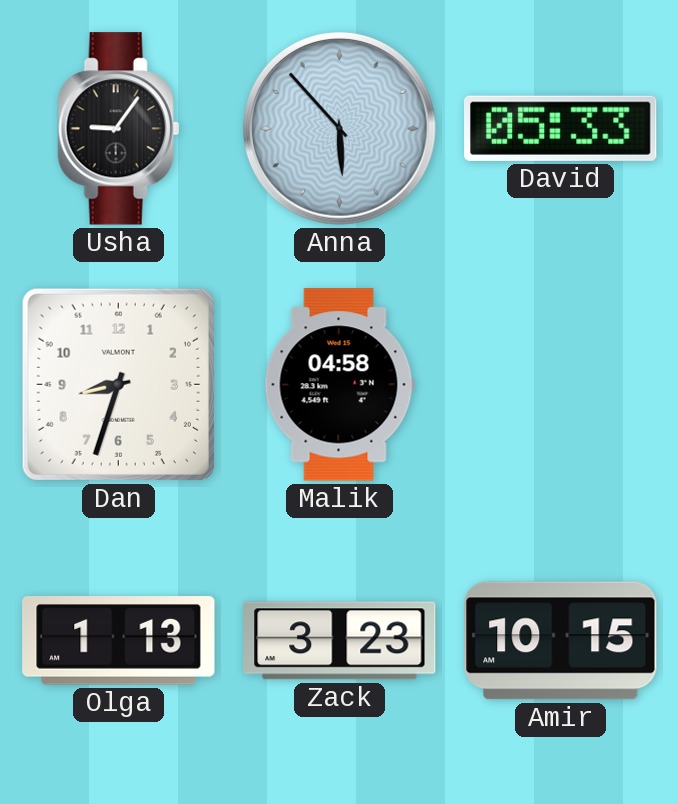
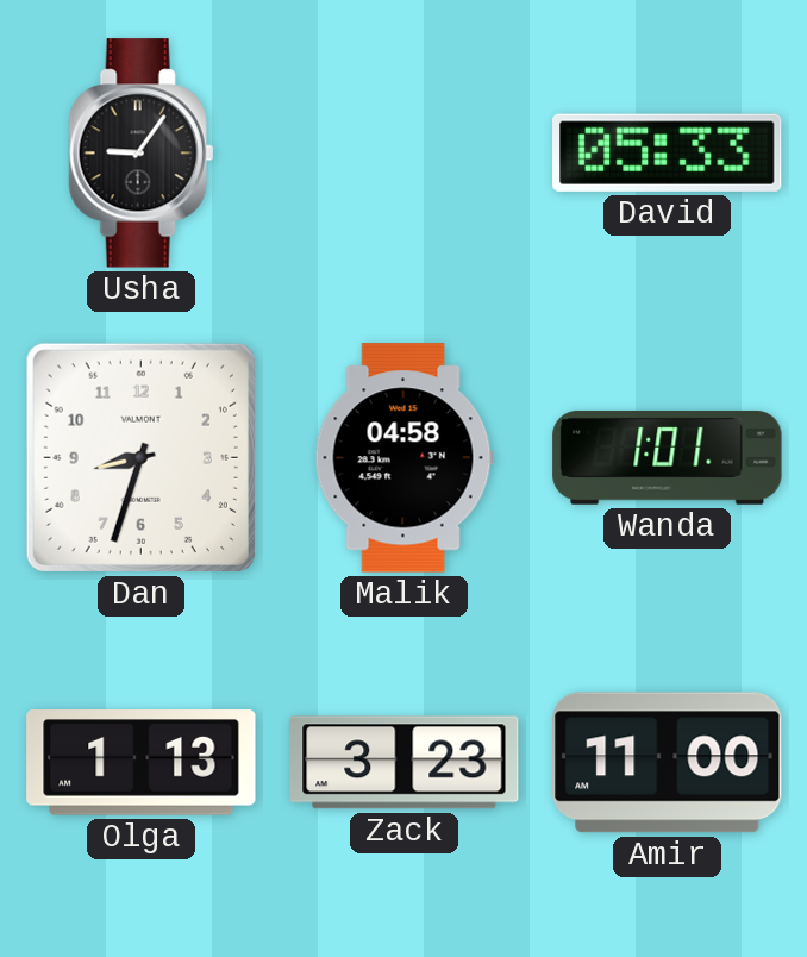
Anna: 5:53 -> none (339, 128)
Wanda: none -> 1:01 (668, 457)
Amir: 10:15 -> 11:00 (668, 763)
